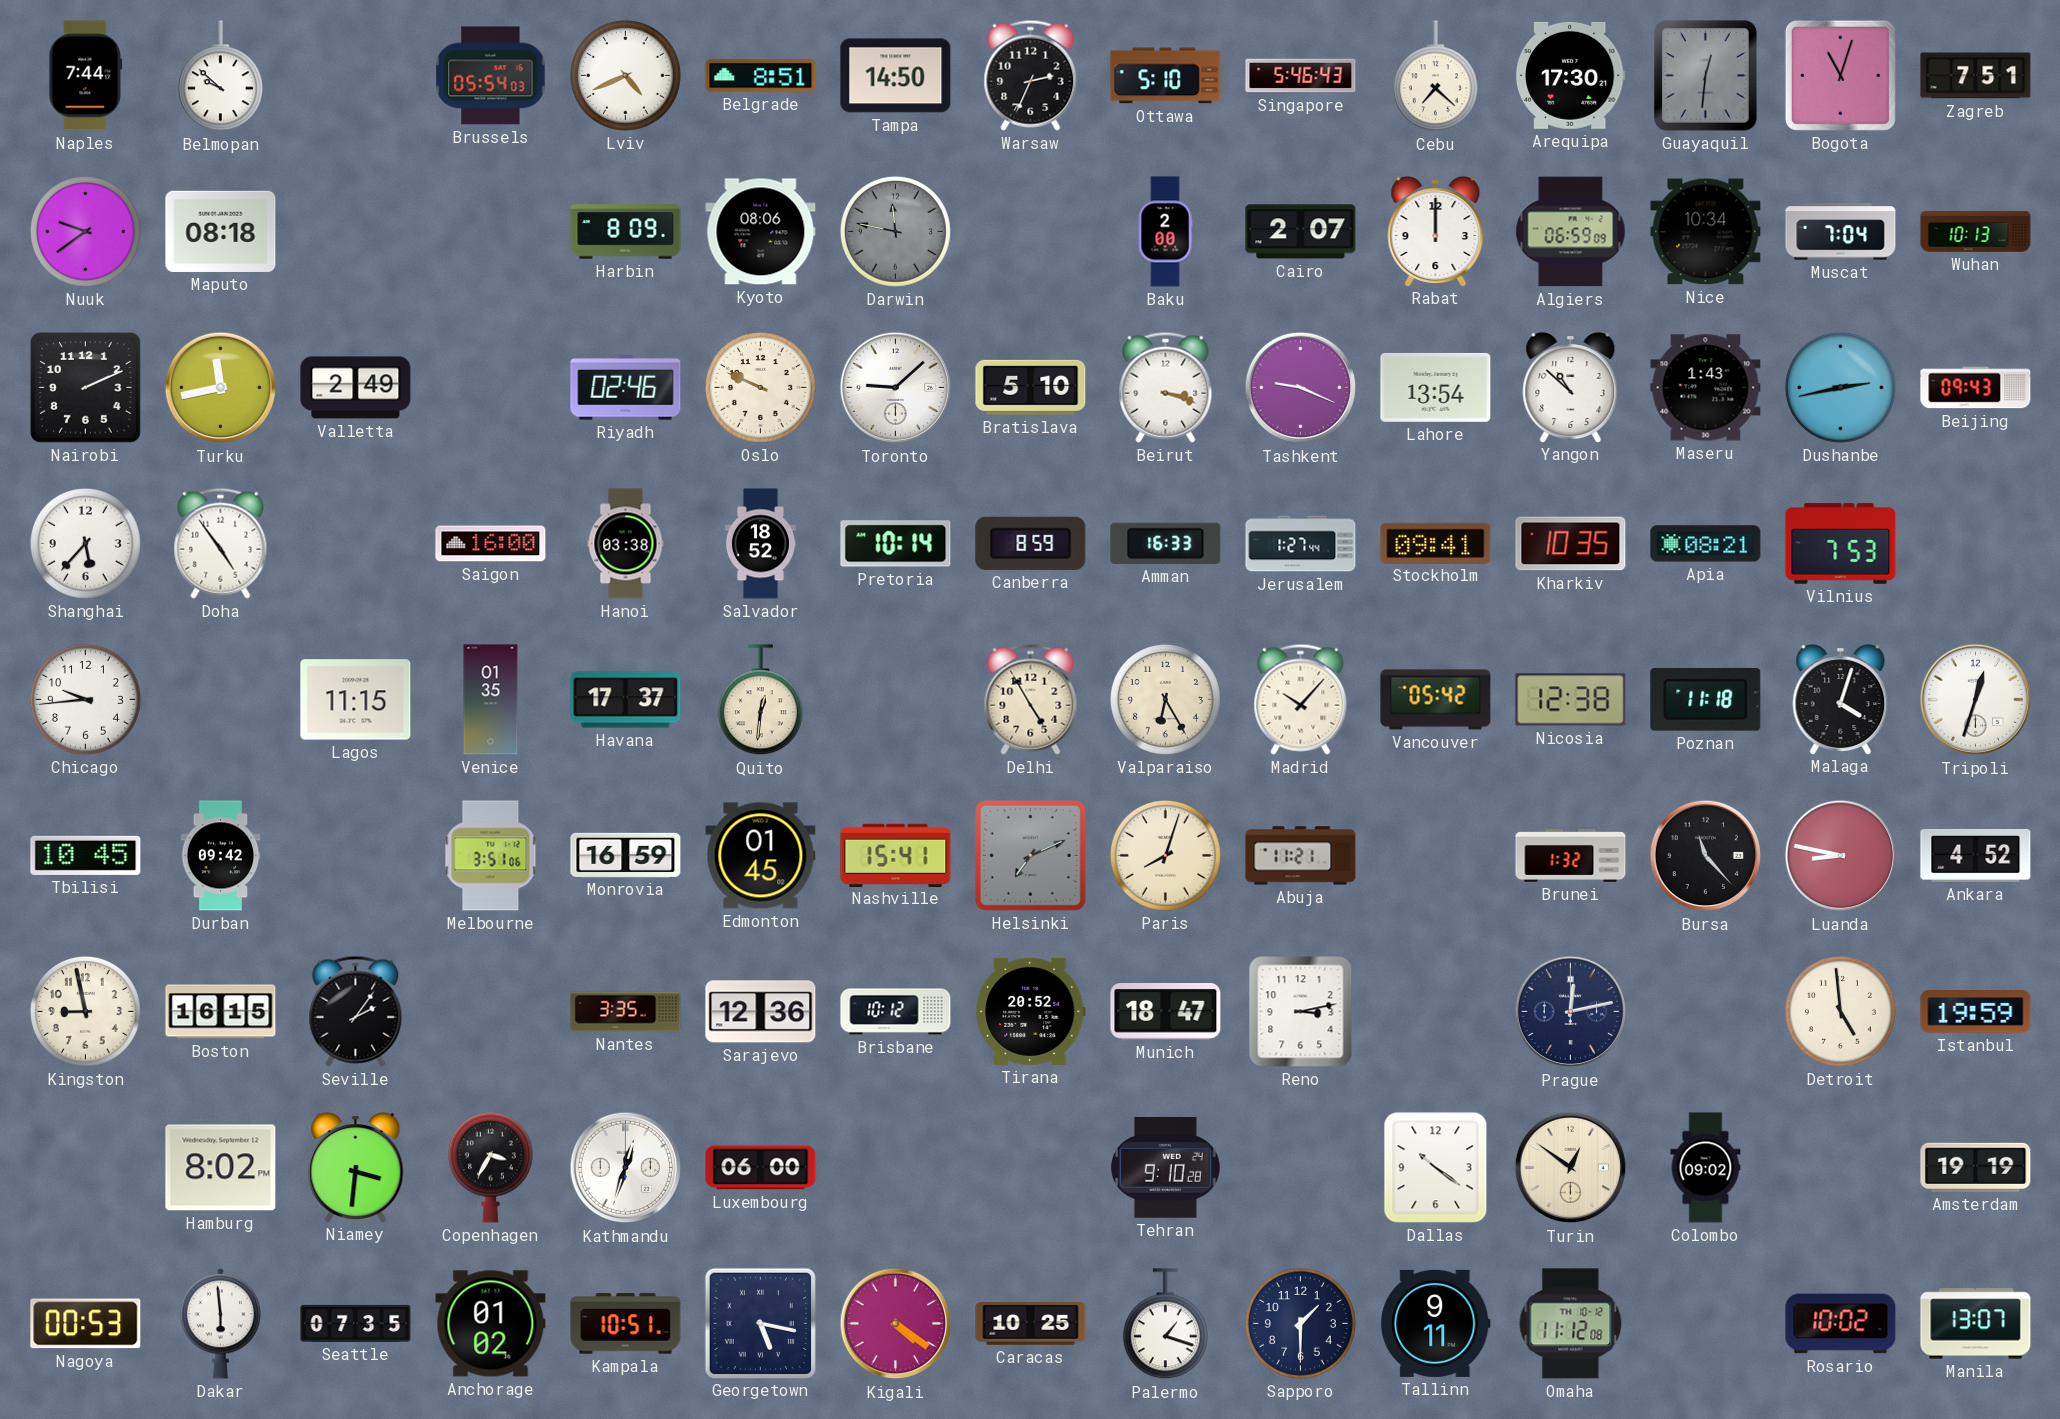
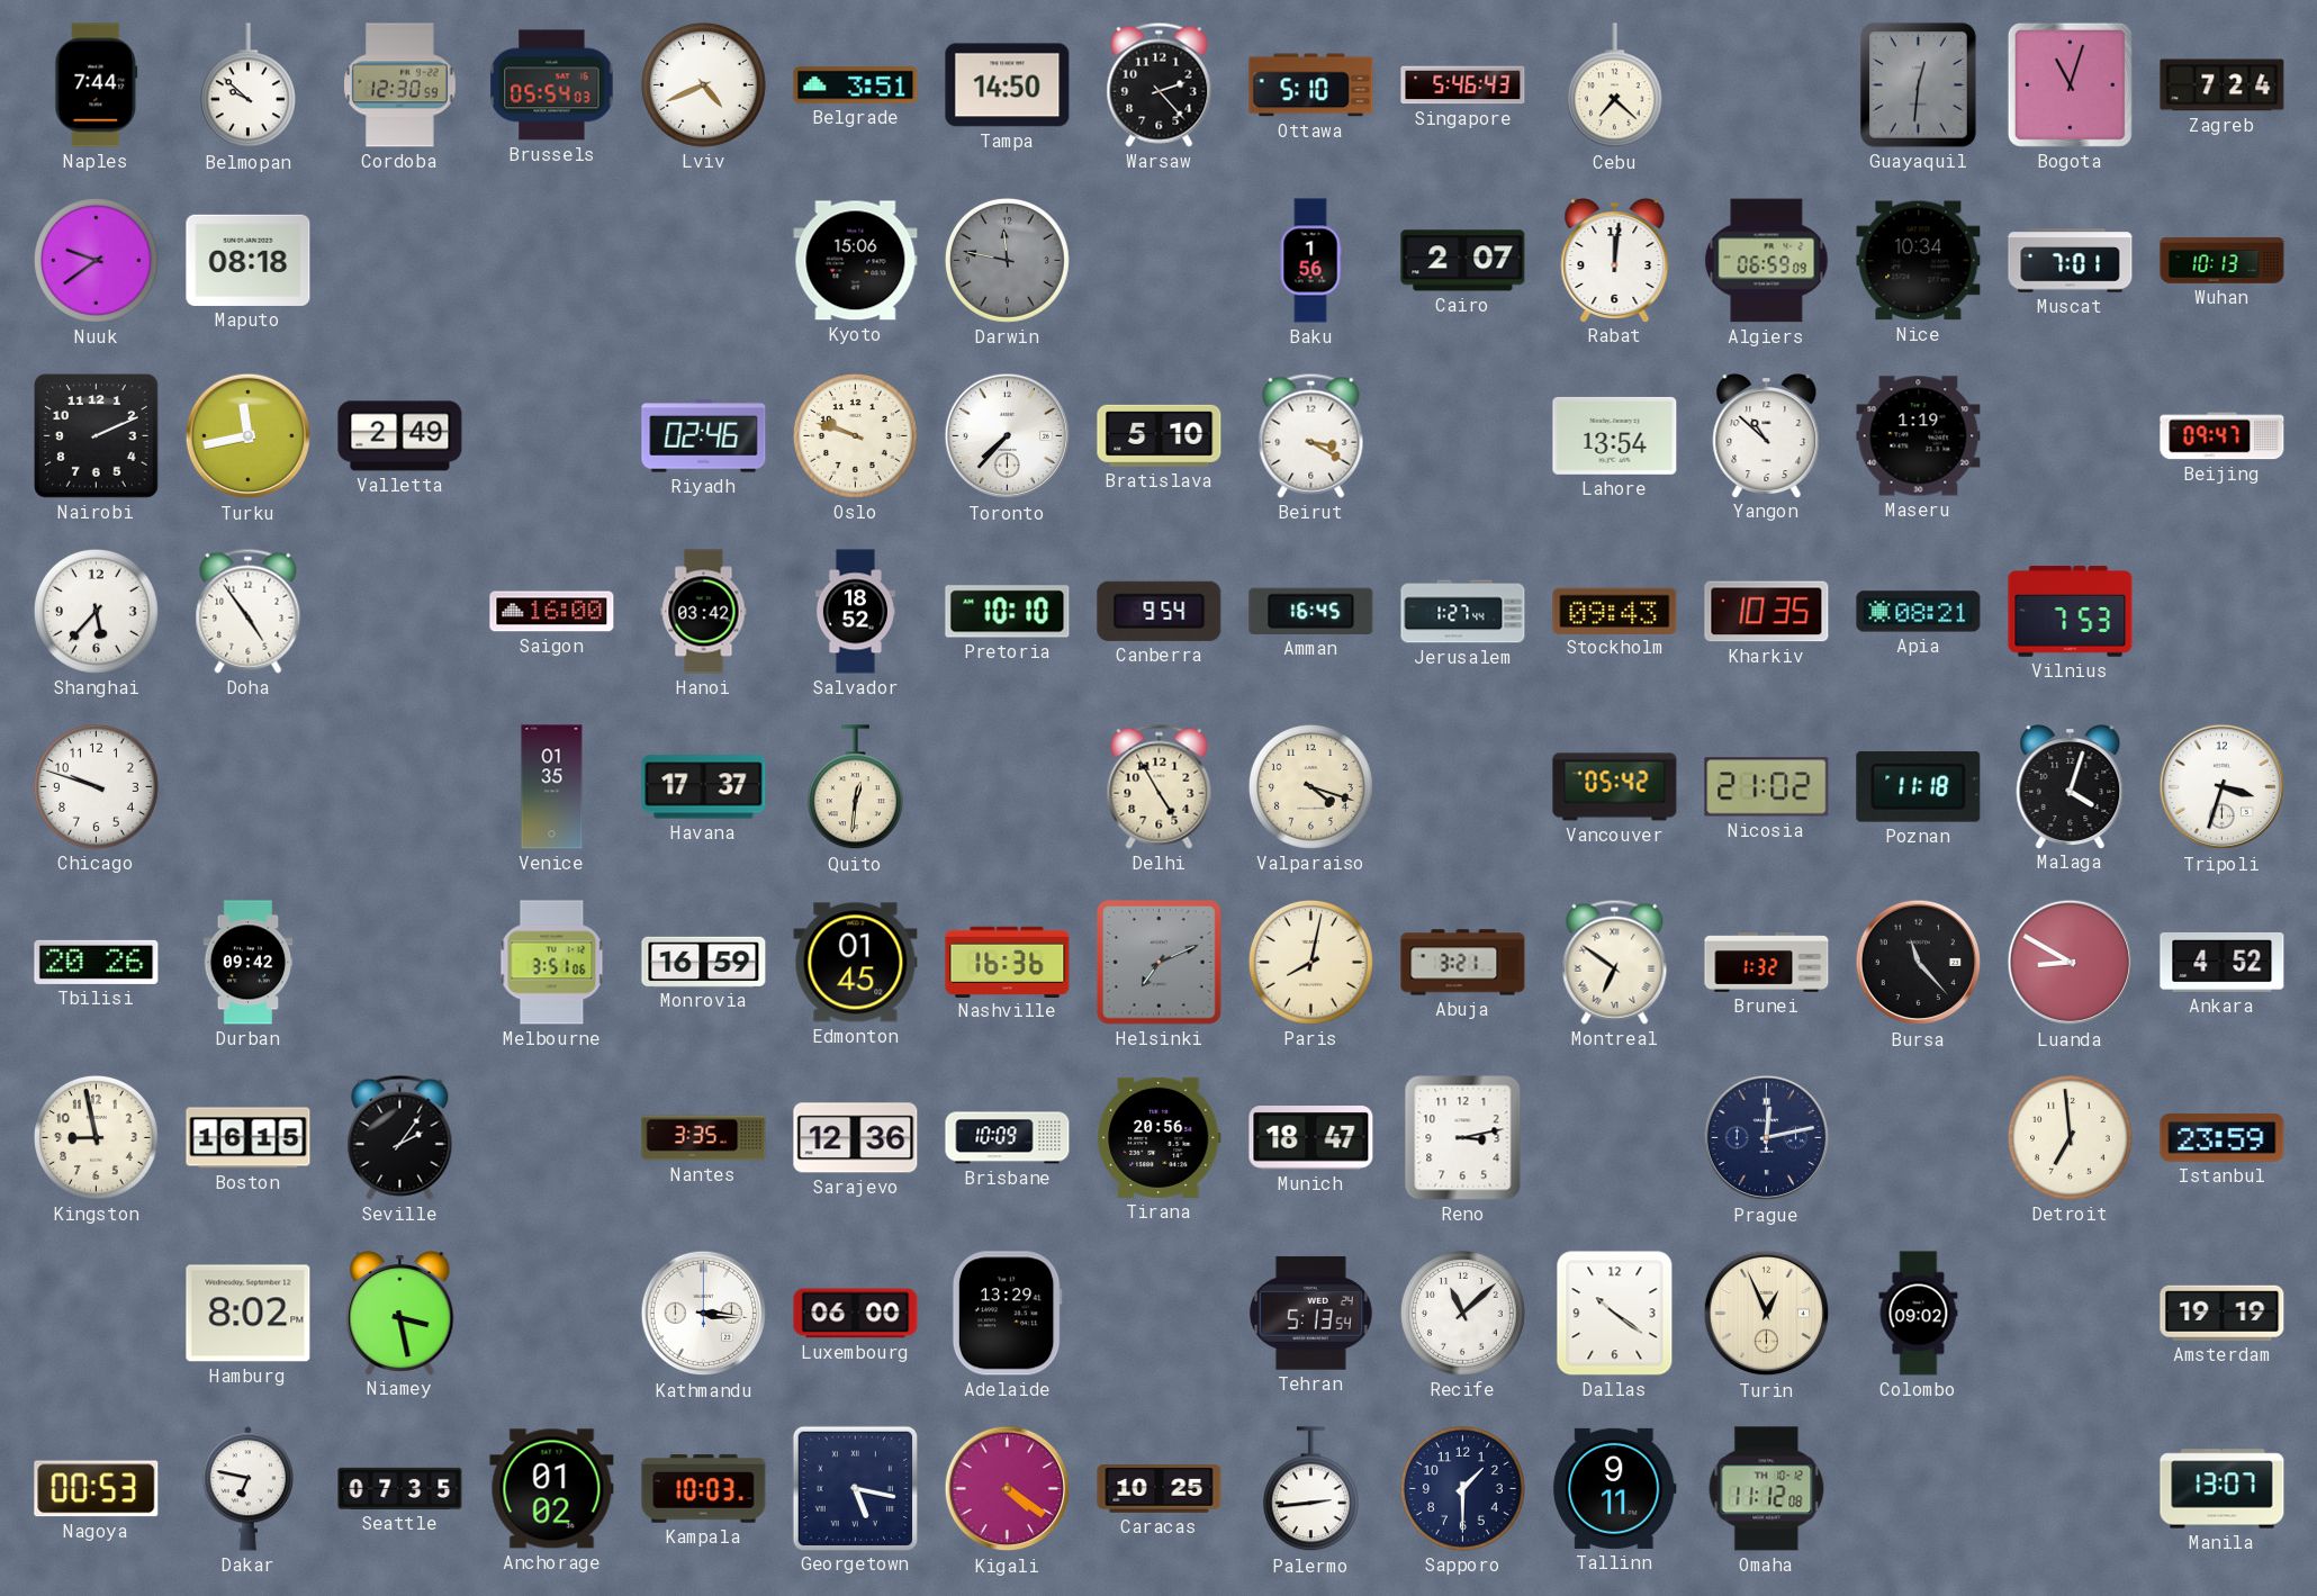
Cordoba: none -> 12:30 (400, 85)
Belgrade: 8:51 -> 3:51 (856, 85)
Warsaw: 2:34 -> 2:23 (1160, 84)
Arequipa: 17:30 -> none (1570, 75)
Zagreb: 7:51 -> 7:24 (2223, 85)
Harbin: 8:09 -> none (626, 232)
Kyoto: 08:06 -> 15:06 (856, 261)
Baku: 2:00 -> 1:56 (1310, 261)
Rabat: 12:00 -> 12:01 (1615, 261)
Muscat: 7:04 -> 7:01 (2071, 261)
Oslo: 9:49 -> 9:48 (855, 435)
Toronto: 9:08 -> 7:37 (1008, 436)
Beirut: 3:18 -> 3:20 (1311, 435)
Tashkent: 9:19 -> none (1301, 388)
Maseru: 1:43 -> 1:19 (1919, 436)
Dushanbe: 2:43 -> none (1840, 387)
Beijing: 09:43 -> 09:47 (2223, 436)
Hanoi: 03:38 -> 03:42 (704, 612)
Pretoria: 10:14 -> 10:10 (1008, 612)
Canberra: 8:59 -> 9:54 (1160, 611)
Amman: 16:33 -> 16:45 (1311, 611)
Stockholm: 09:41 -> 09:43 (1615, 611)
Chicago: 9:44 -> 9:48 (96, 786)
Lagos: 11:15 -> none (356, 700)
Valparaiso: 6:25 -> 4:18 (1310, 786)
Madrid: 10:07 -> none (1301, 699)
Nicosia: 12:38 -> 21:02 (1767, 787)
Tripoli: 12:33 -> 3:33 (2223, 787)
Tbilisi: 10:45 -> 20:26 (97, 962)
Nashville: 15:41 -> 16:36 (1008, 962)
Paris: 8:03 -> 8:02 (1310, 962)
Abuja: 11:21 -> 3:21 (1463, 963)
Montreal: none -> 6:51 (1615, 962)
Luanda: 8:47 -> 8:50 (2071, 963)
Brisbane: 10:12 -> 10:09 (1008, 1138)
Tirana: 20:52 -> 20:56 (1160, 1137)
Detroit: 4:59 -> 6:59 (2070, 1137)
Istanbul: 19:59 -> 23:59 (2223, 1138)
Niamey: 3:31 -> 3:28 (400, 1314)
Copenhagen: 3:35 -> none (490, 1167)
Kathmandu: 12:33 -> 3:16 (704, 1314)
Adelaide: none -> 13:29 (1007, 1314)
Tehran: 9:10 -> 5:13 (1311, 1314)
Recife: none -> 11:08 (1462, 1313)
Turin: 12:51 -> 12:56 (1767, 1314)
Dakar: 5:59 -> 6:47 (247, 1489)
Kampala: 10:51 -> 10:03 (704, 1489)
Palermo: 1:18 -> 2:44 (1310, 1489)
Rosario: 10:02 -> none (1841, 1324)
